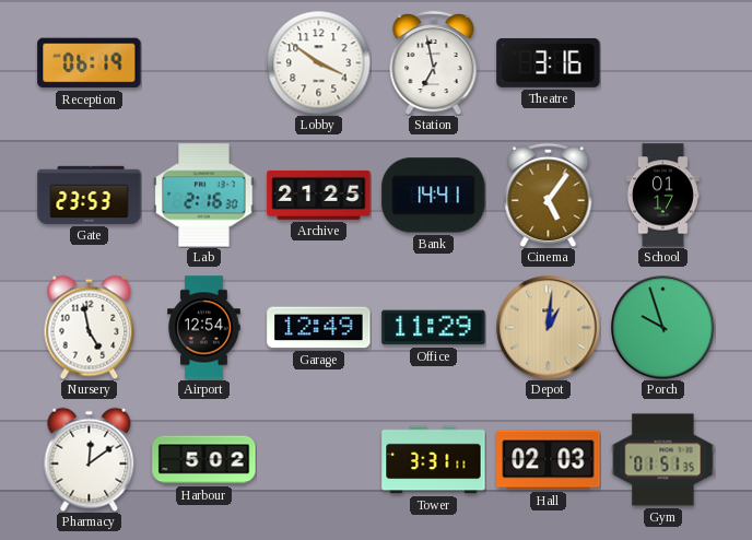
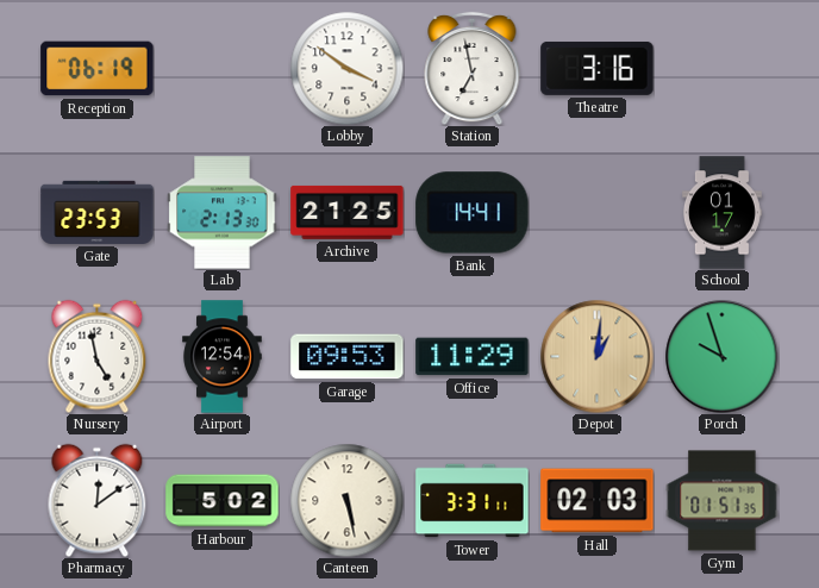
Lab: 2:16 -> 2:13 (223, 213)
Cinema: 5:06 -> none (549, 195)
Garage: 12:49 -> 09:53 (348, 357)
Canteen: none -> 5:28 (346, 500)
